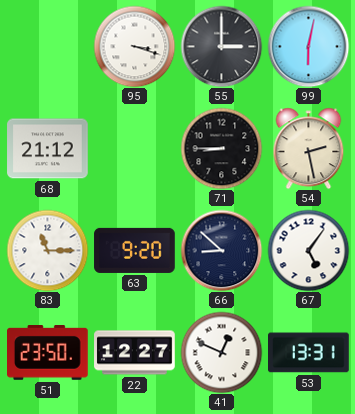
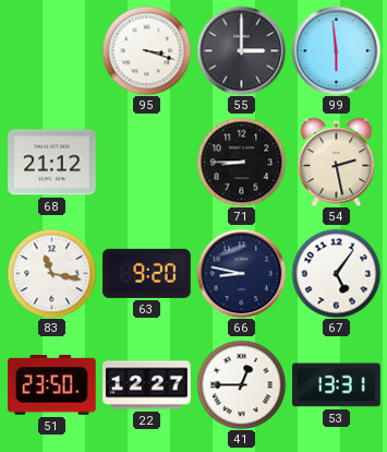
99: 6:02 -> 5:59 (336, 50)
83: 11:15 -> 11:17 (51, 273)
66: 8:52 -> 8:47 (241, 273)
41: 12:49 -> 12:45 (241, 384)
